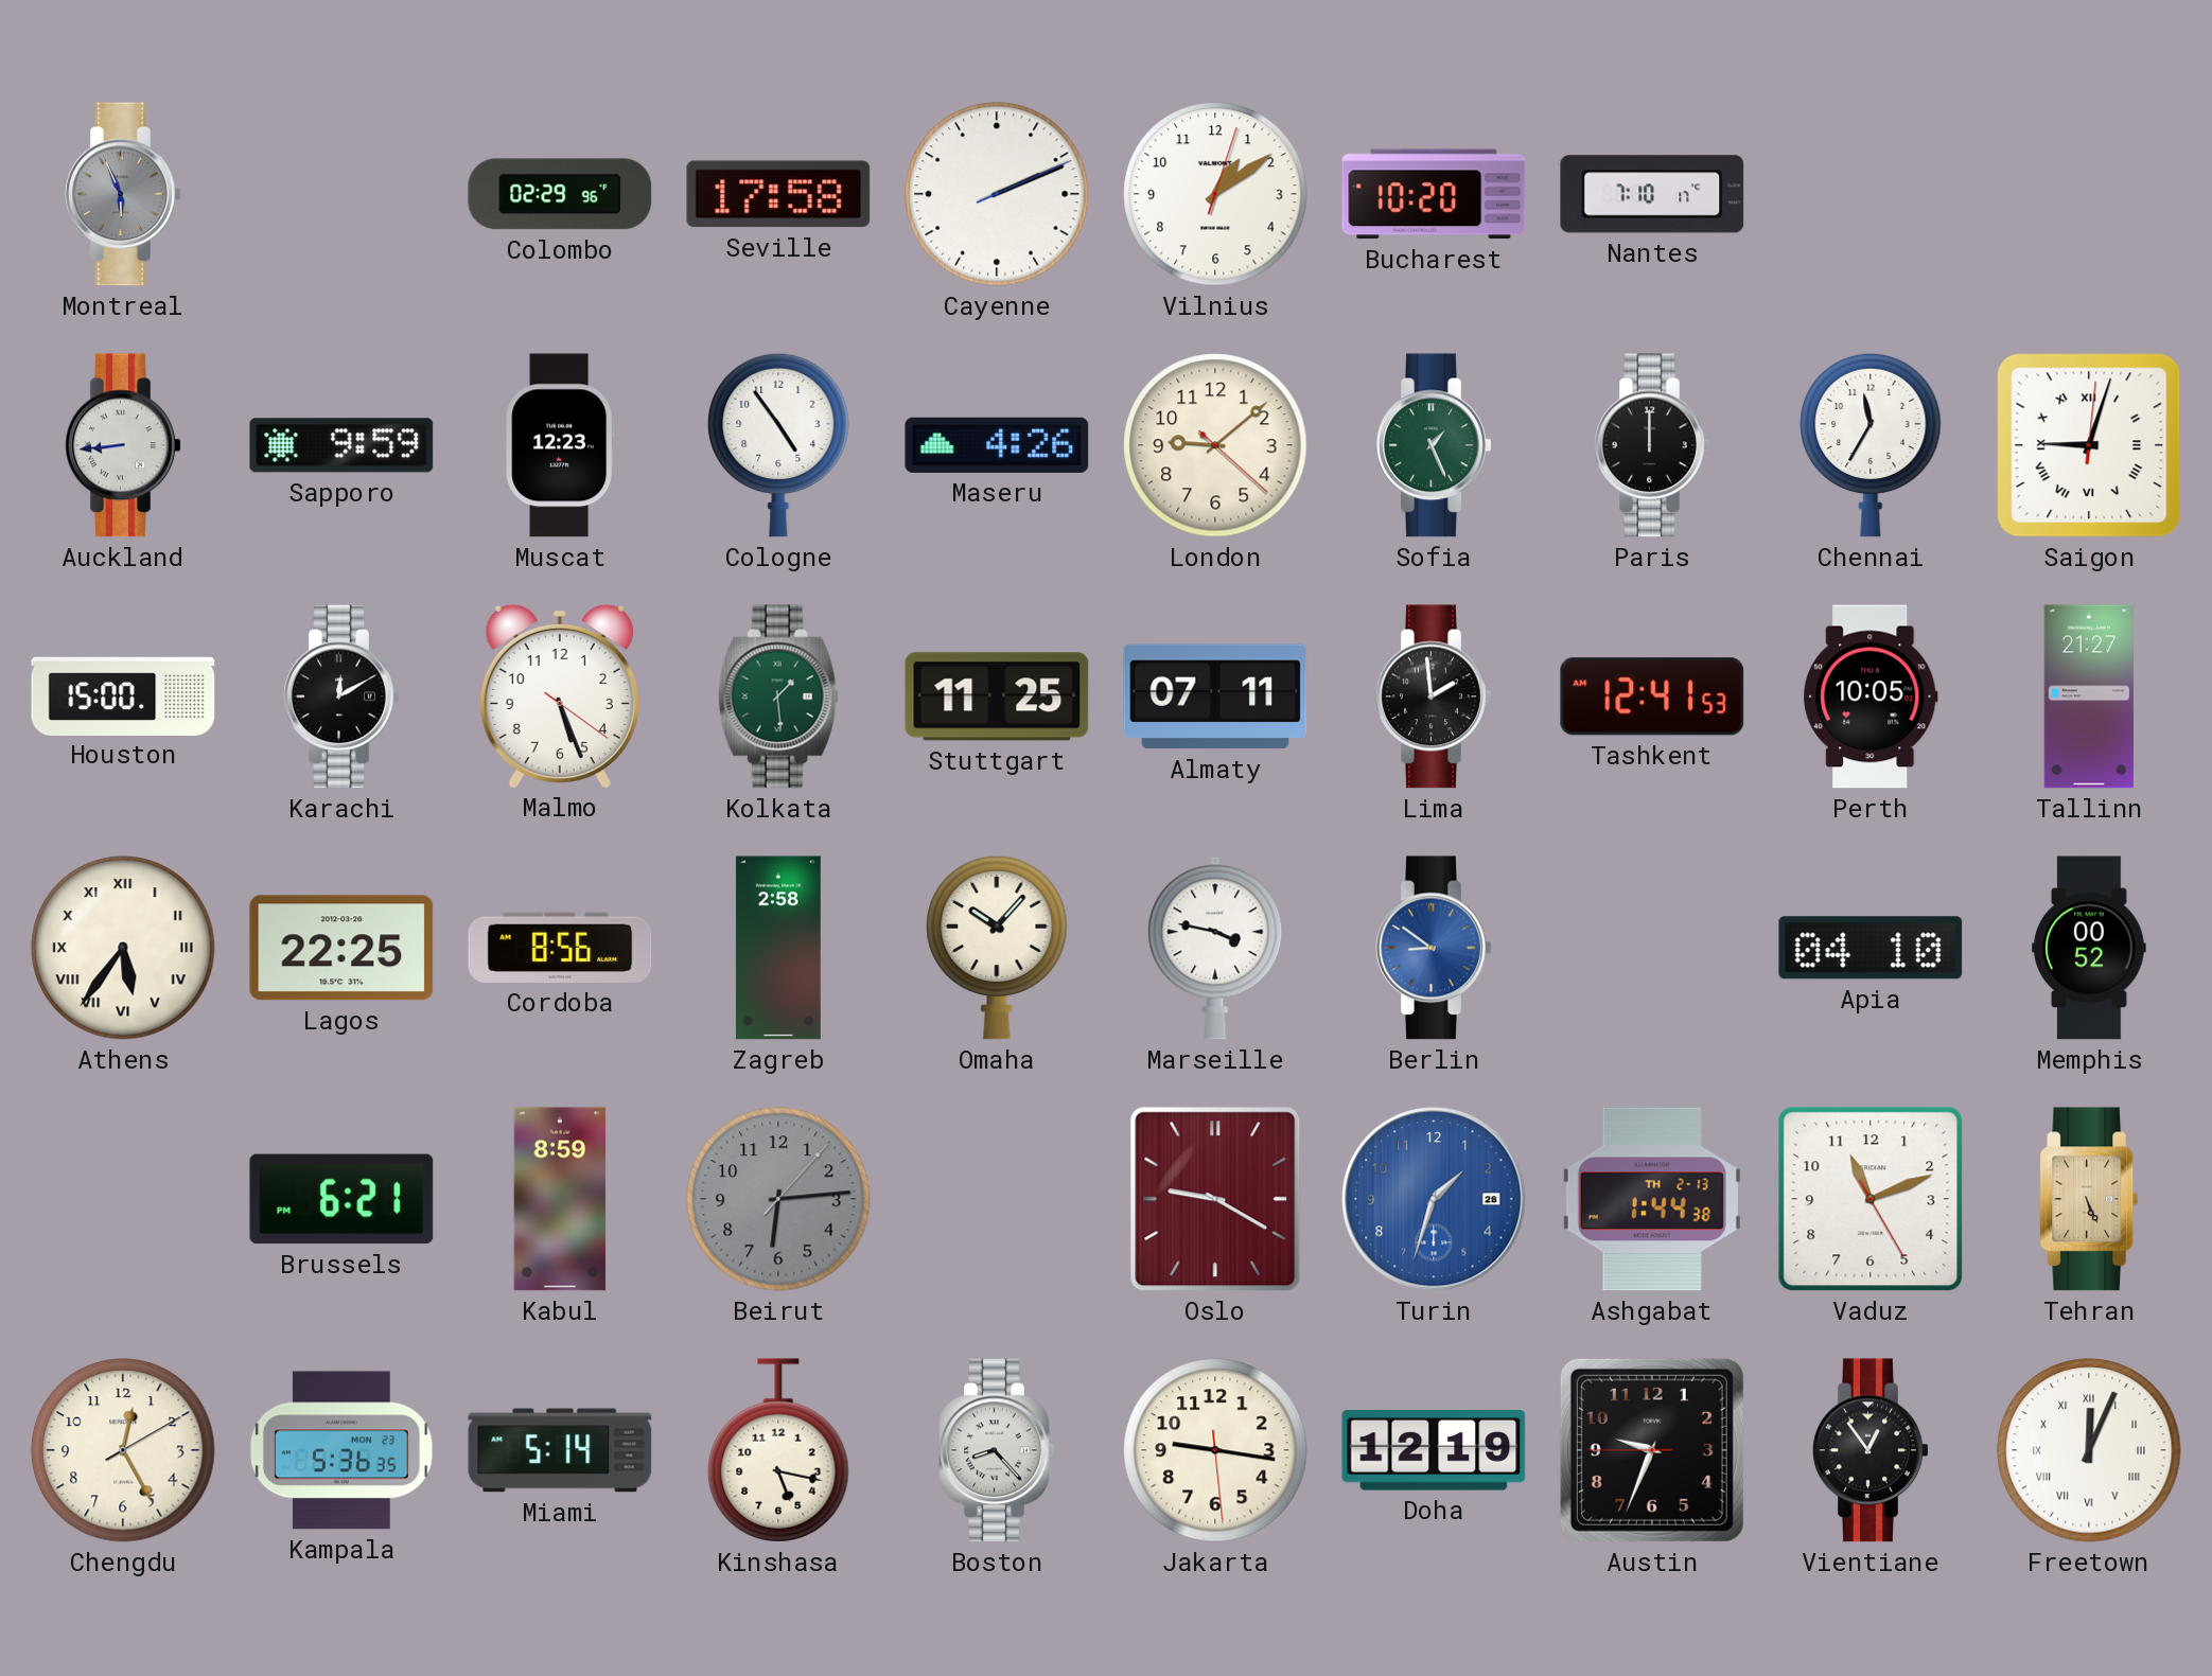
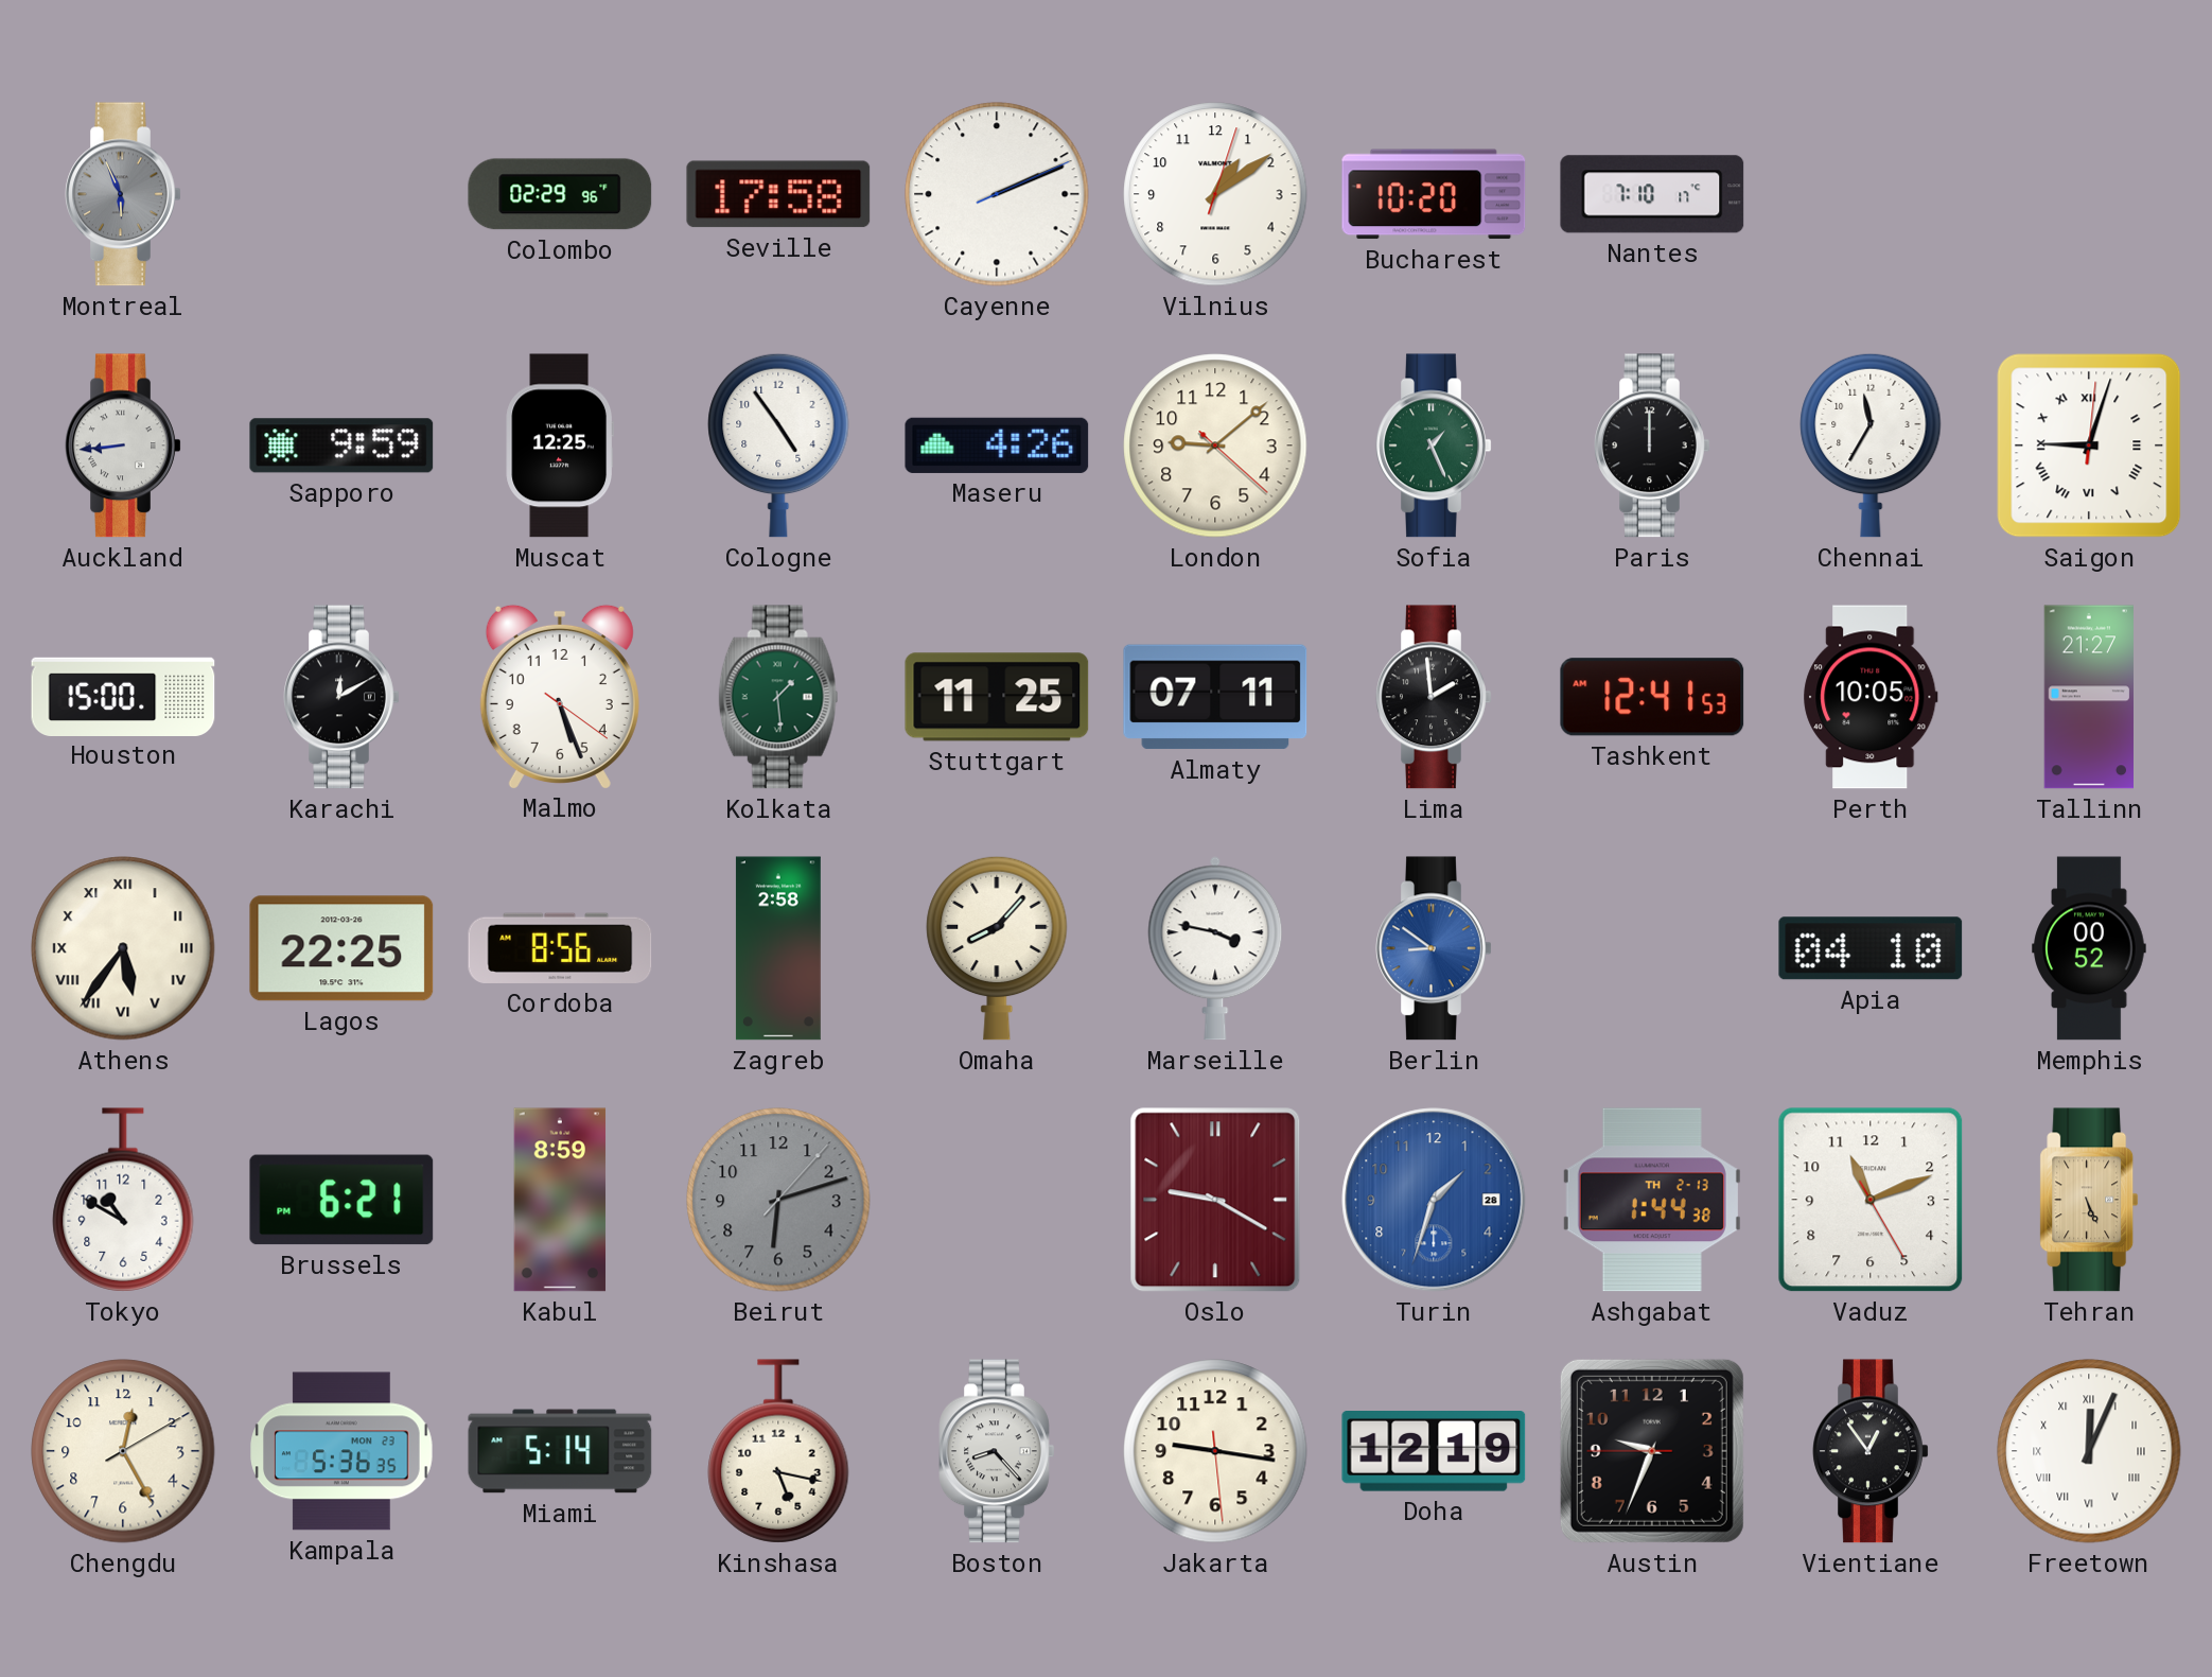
Muscat: 12:23 -> 12:25 (559, 446)
Omaha: 10:07 -> 8:07 (997, 948)
Tokyo: none -> 10:50 (123, 1200)
Beirut: 6:14 -> 6:12 (778, 1200)
